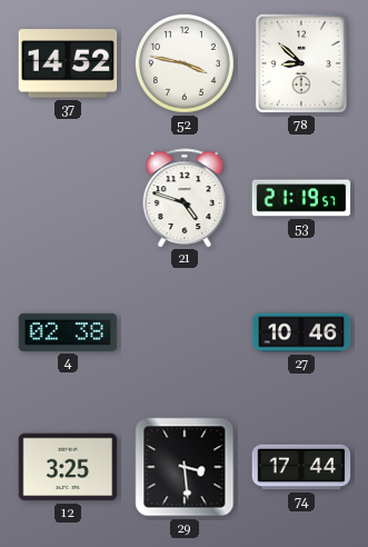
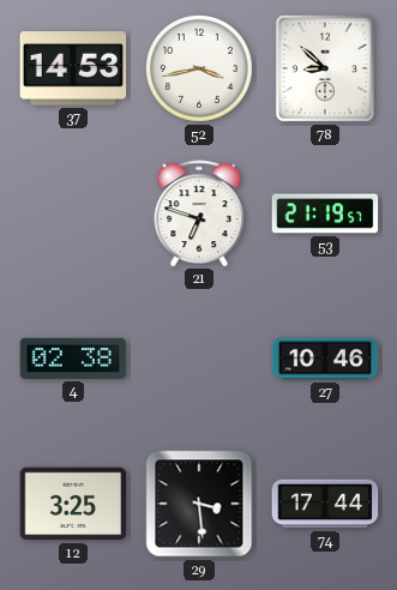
37: 14:52 -> 14:53 (73, 68)
52: 3:47 -> 3:43 (199, 68)
21: 4:48 -> 6:48 (199, 213)
